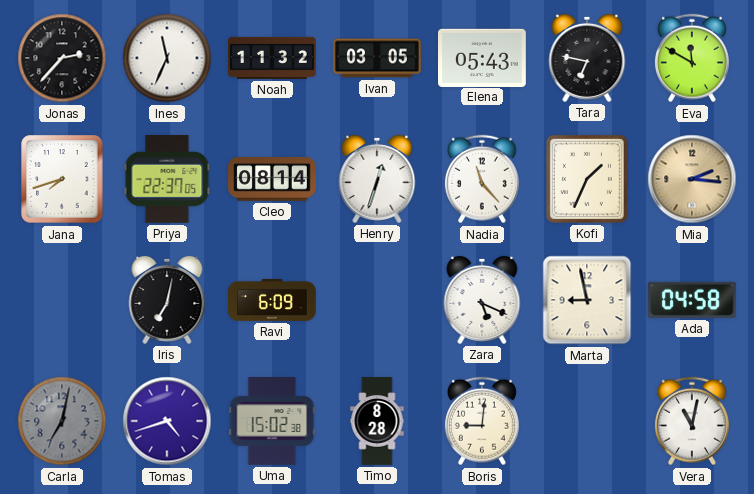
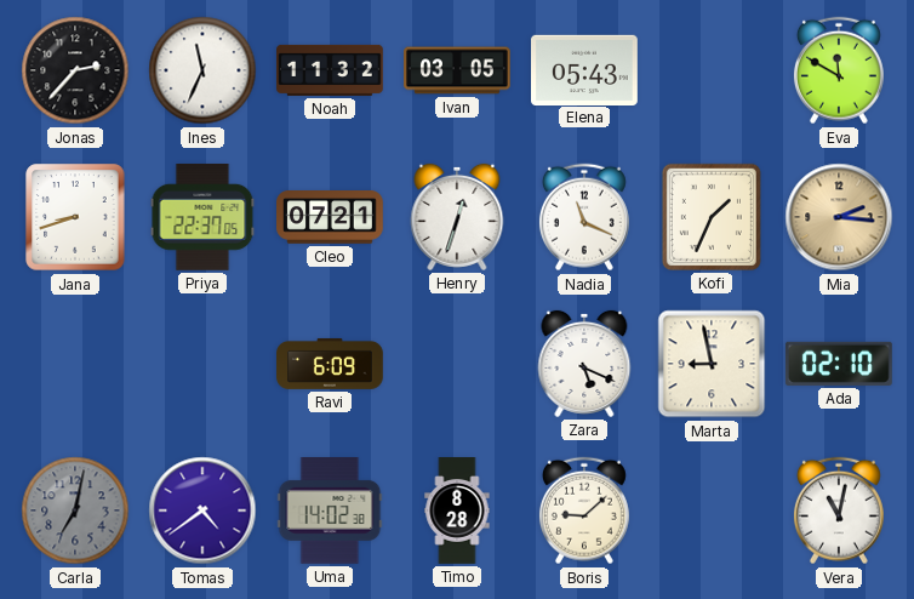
Tara: 6:47 -> none (587, 58)
Jana: 7:42 -> 8:42 (75, 217)
Cleo: 08:14 -> 07:21 (331, 218)
Nadia: 11:23 -> 11:19 (584, 217)
Iris: 7:02 -> none (167, 300)
Ada: 04:58 -> 02:10 (839, 364)
Tomas: 4:42 -> 4:39 (202, 510)
Uma: 15:02 -> 14:02 (330, 512)
Boris: 9:01 -> 9:08 (584, 510)
